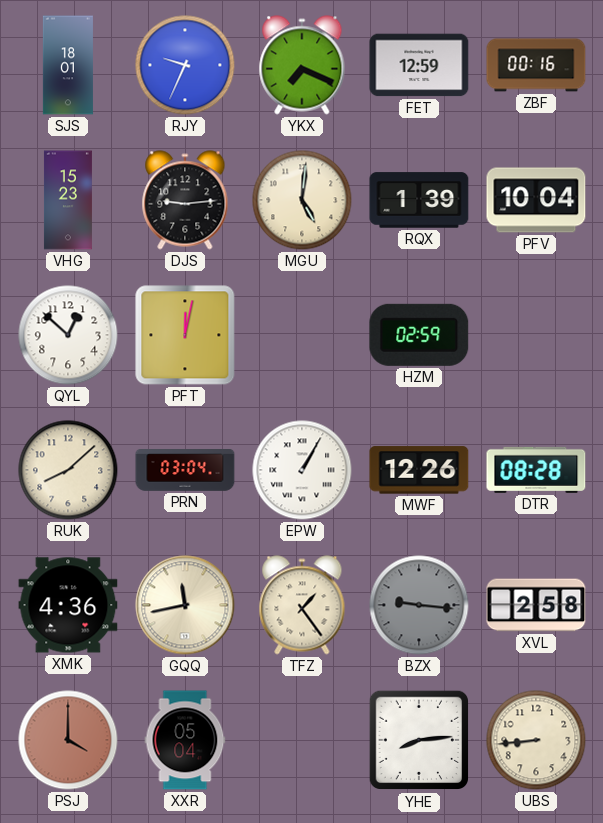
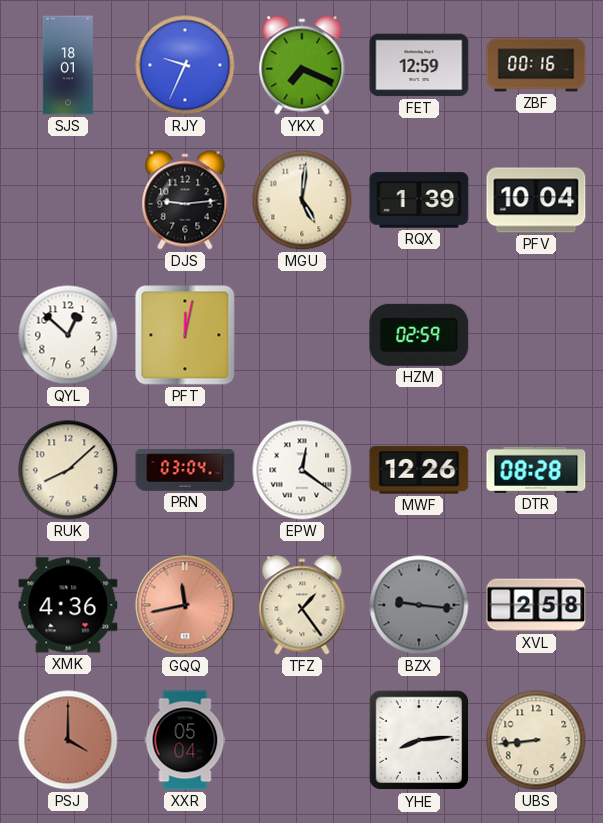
VHG: 15:23 -> none (68, 200)
EPW: 1:05 -> 12:21 (302, 470)
GQQ dial: cream -> salmon (185, 605)
